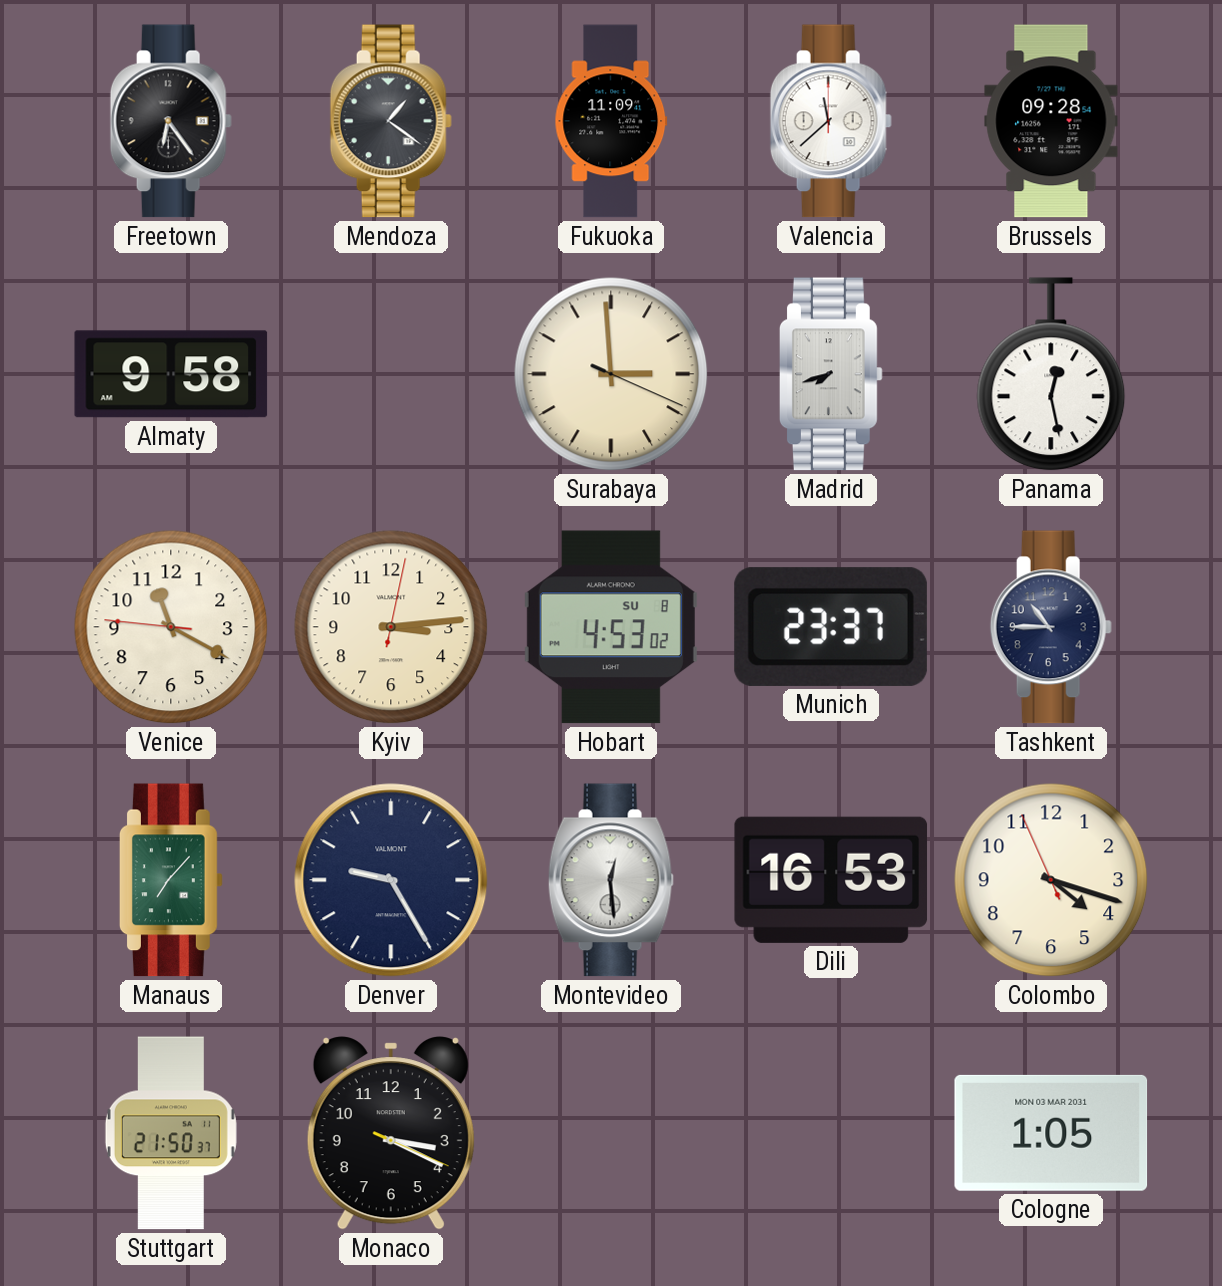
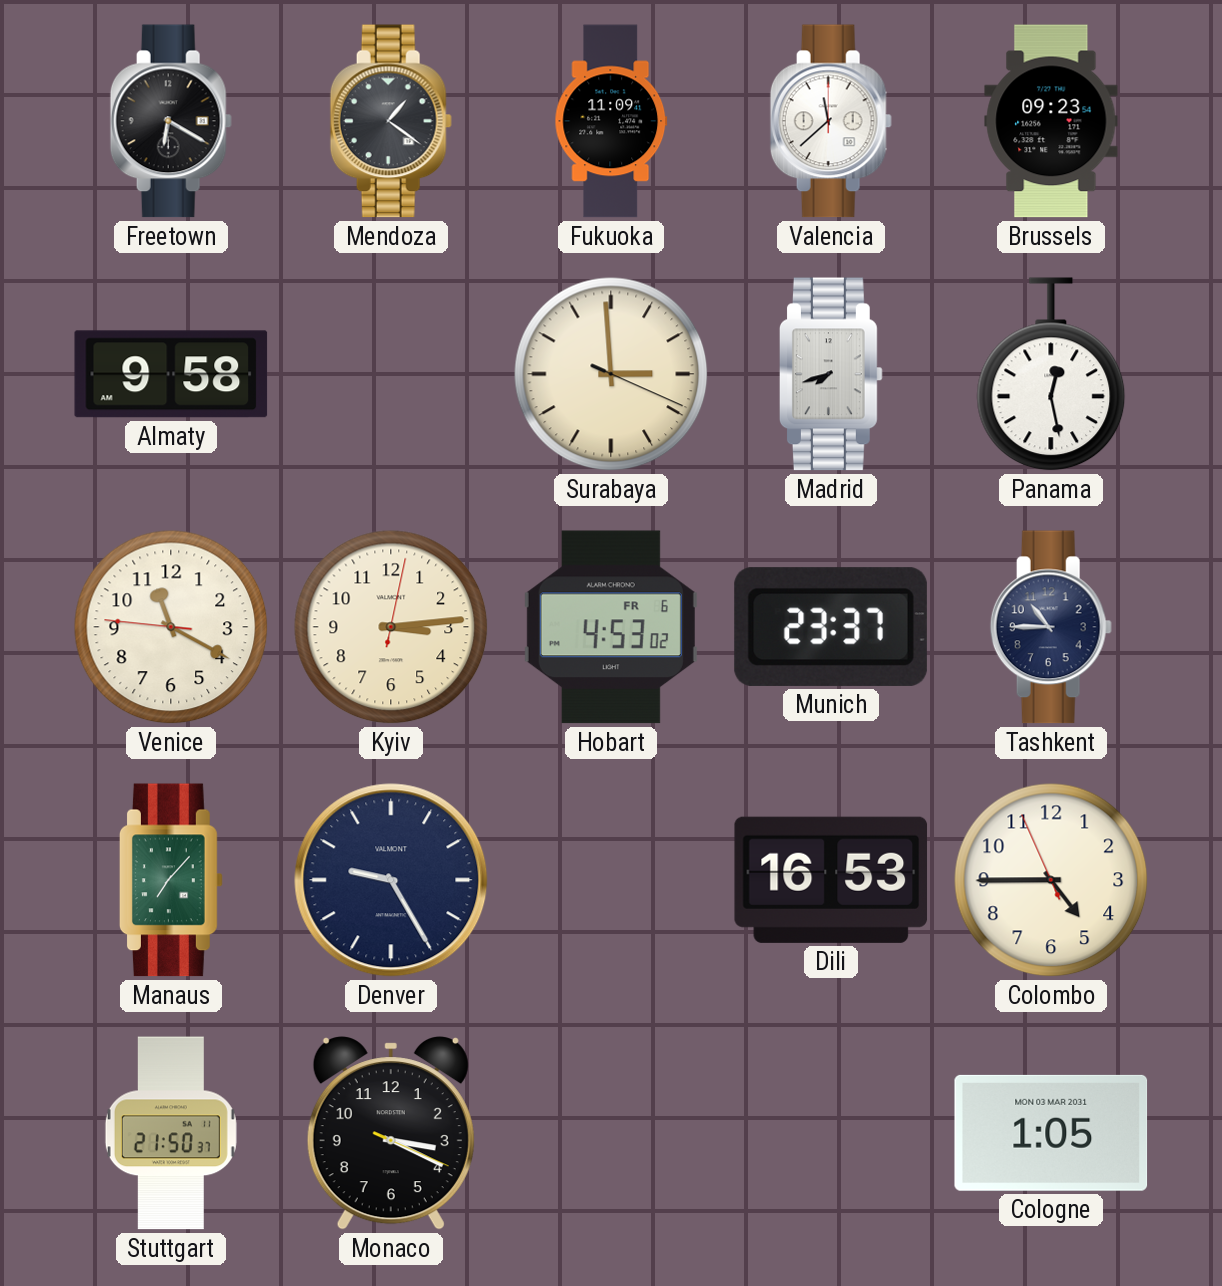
Freetown: 6:24 -> 6:20 (171, 121)
Brussels: 09:28 -> 09:23 (1051, 121)
Hobart date: SU 8 -> FR 6 (611, 627)
Montevideo: 12:29 -> none (611, 880)
Colombo: 4:17 -> 4:44 (1051, 880)
